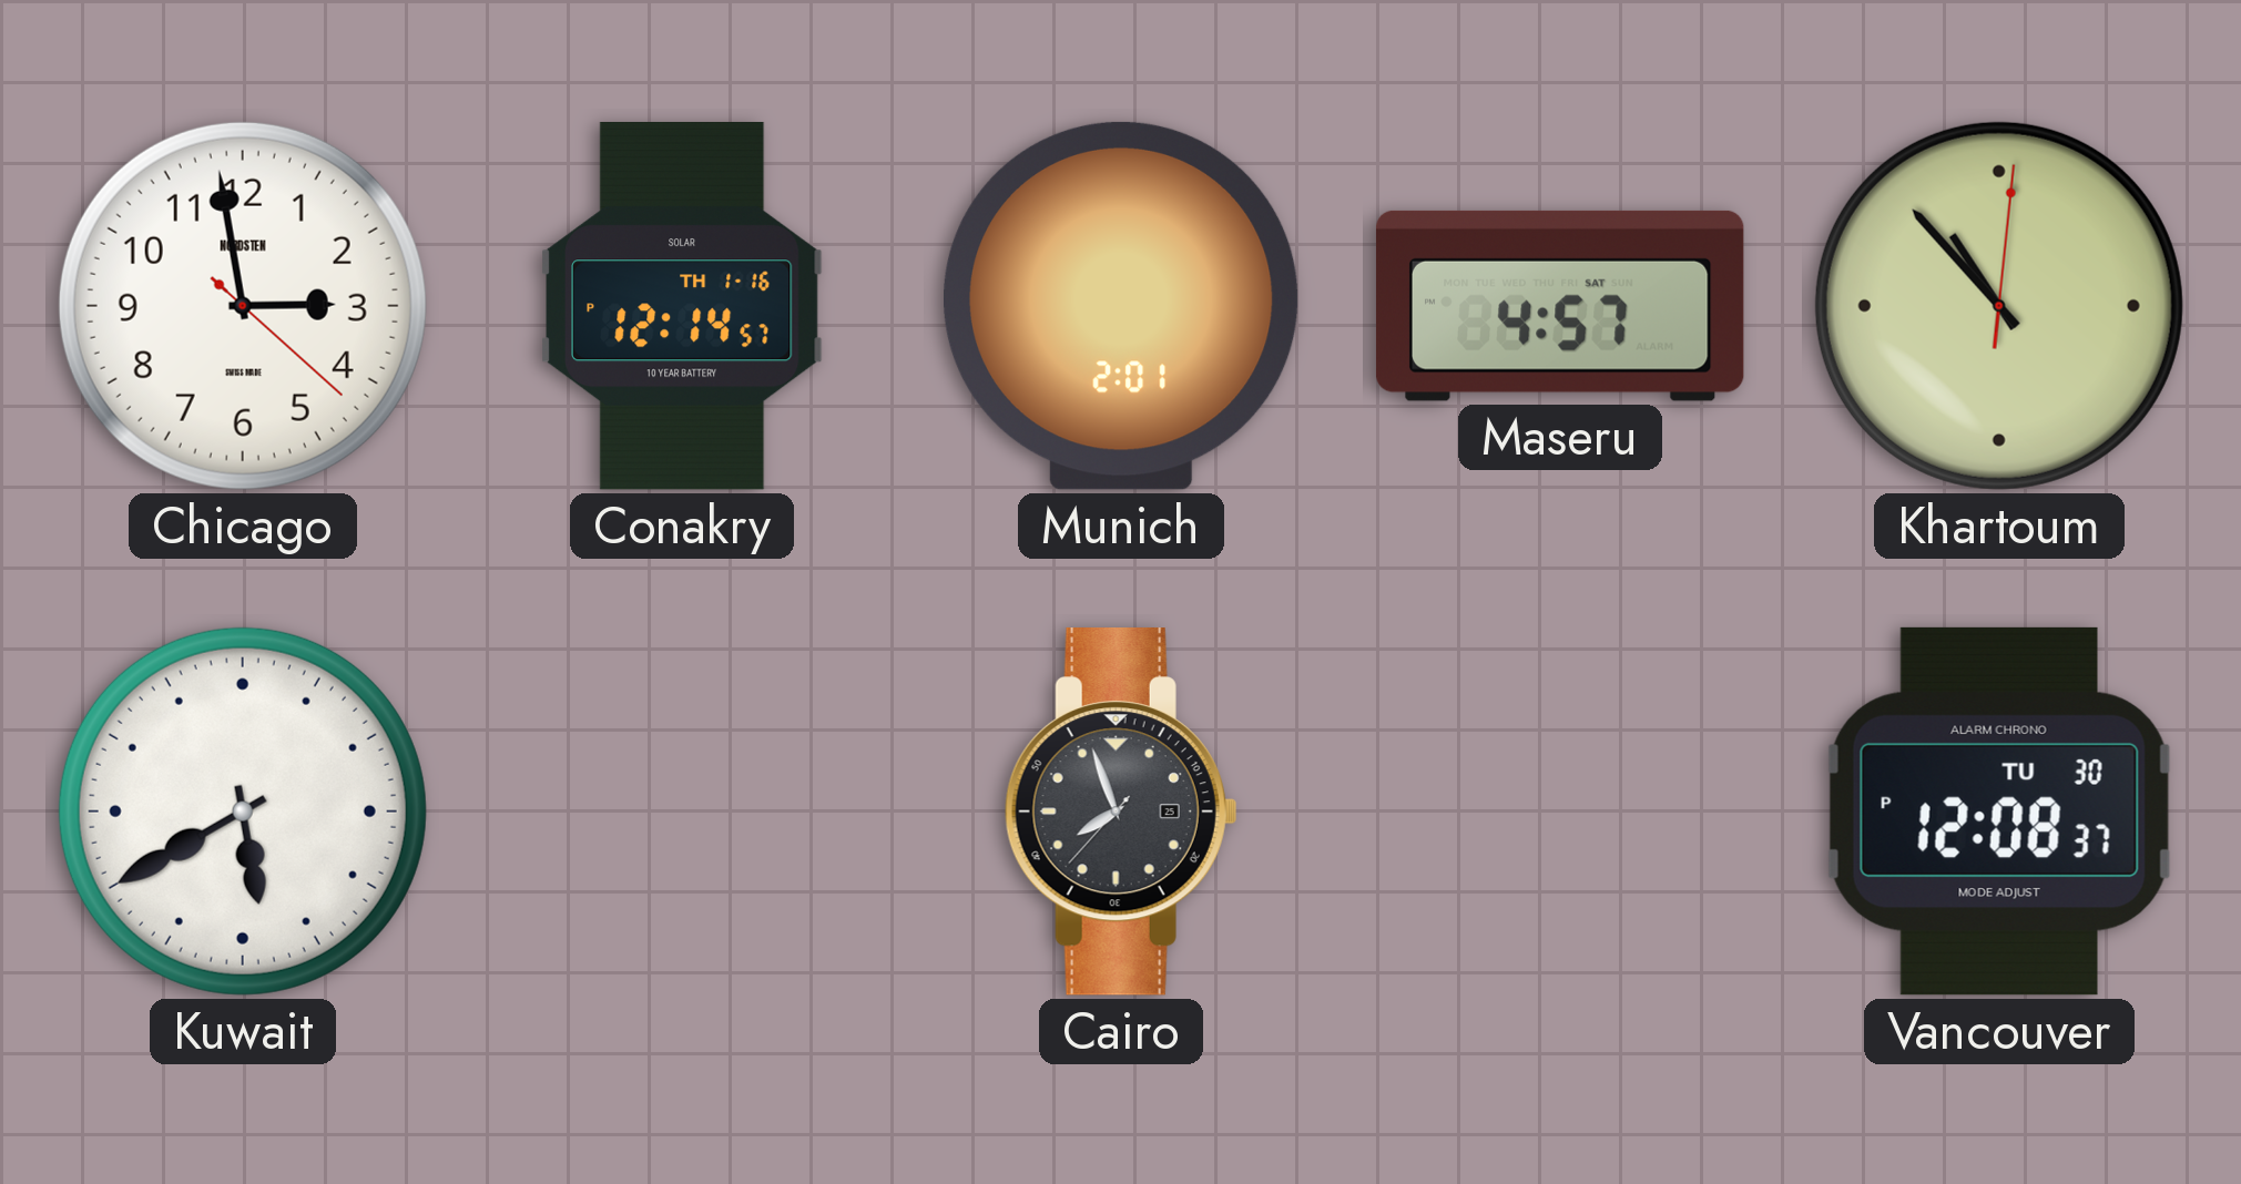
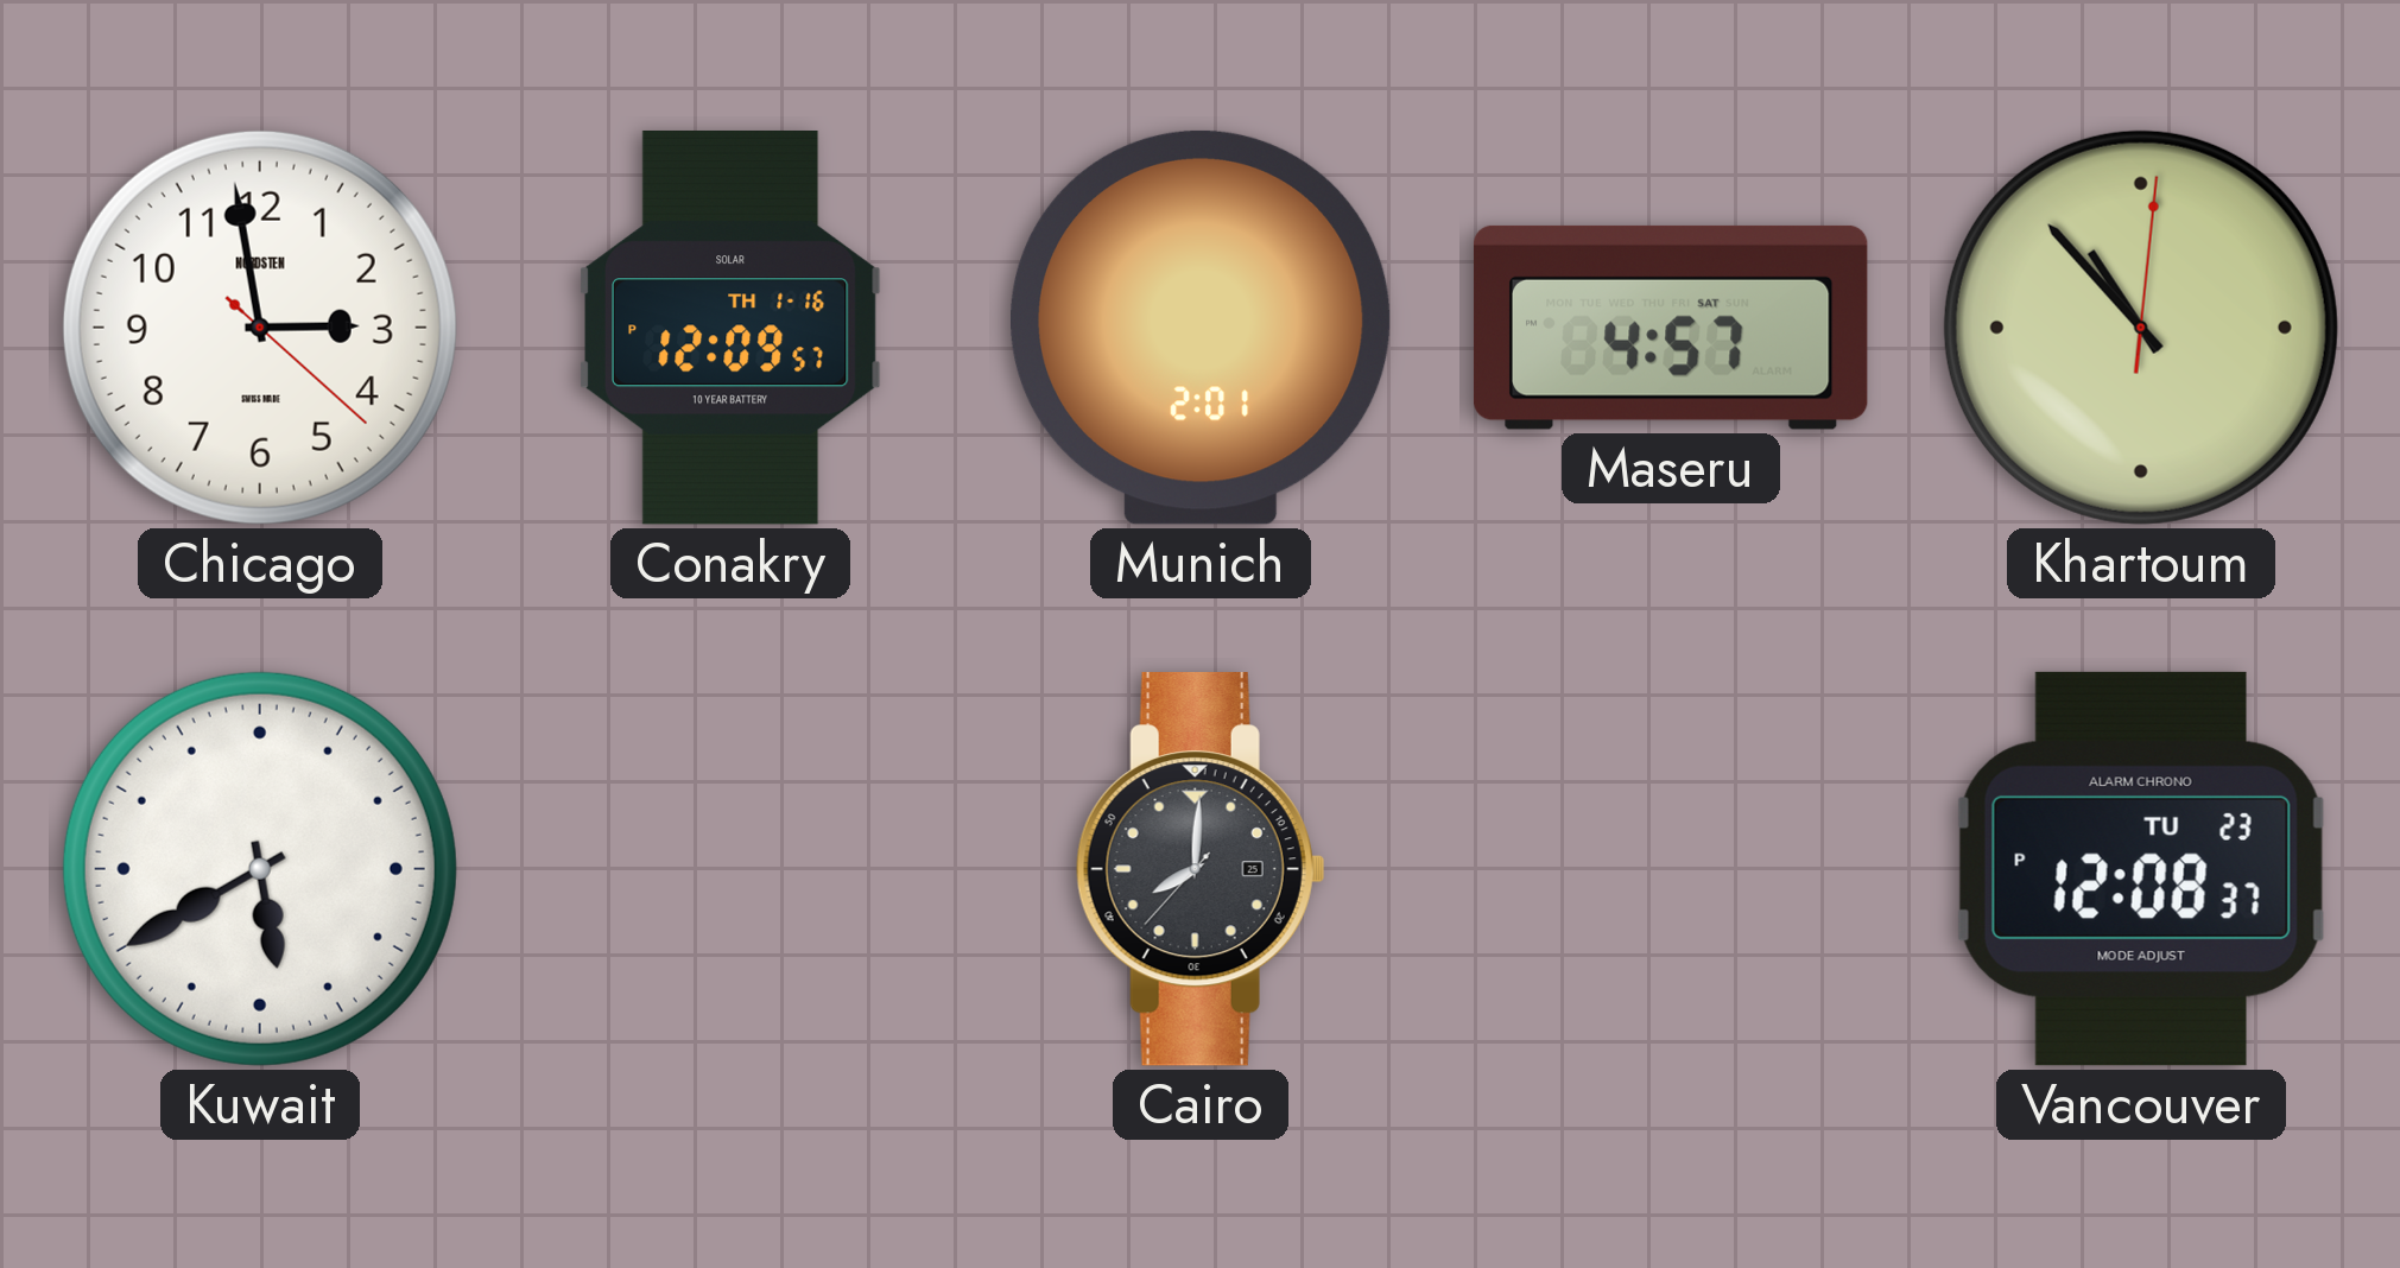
Conakry: 12:14 -> 12:09 (730, 328)
Cairo: 7:56 -> 8:00 (1201, 870)
Vancouver date: TU 30 -> TU 23 (2141, 869)
